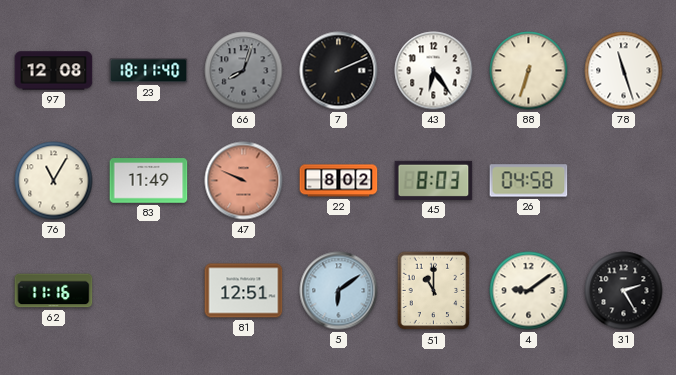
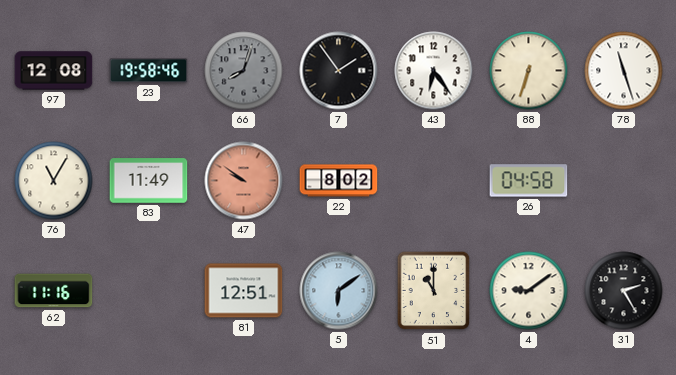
23: 18:11 -> 19:58 (149, 71)
7: 2:11 -> 1:54 (339, 71)
47: 9:49 -> 9:51 (244, 181)
45: 8:03 -> none (434, 180)
